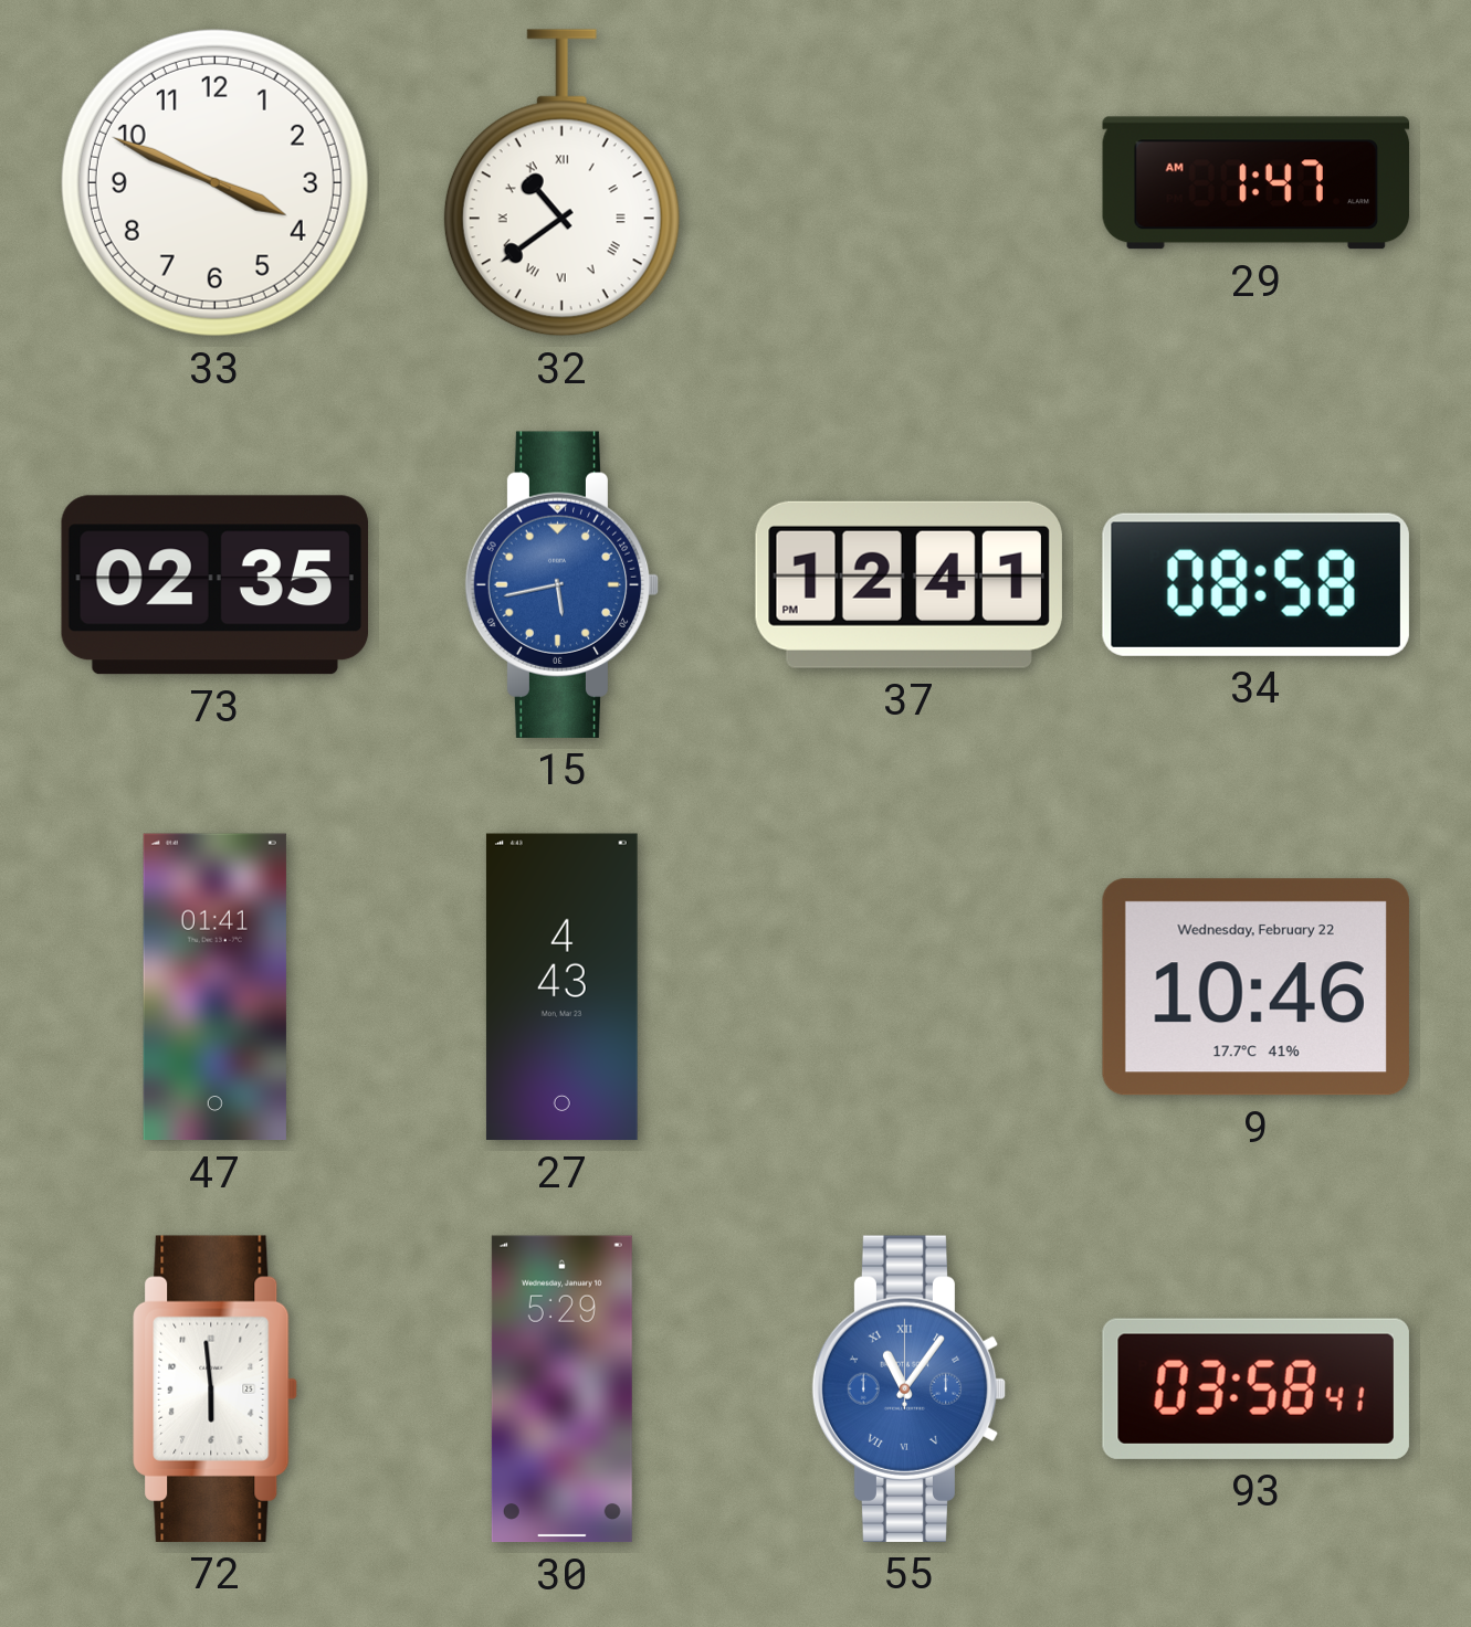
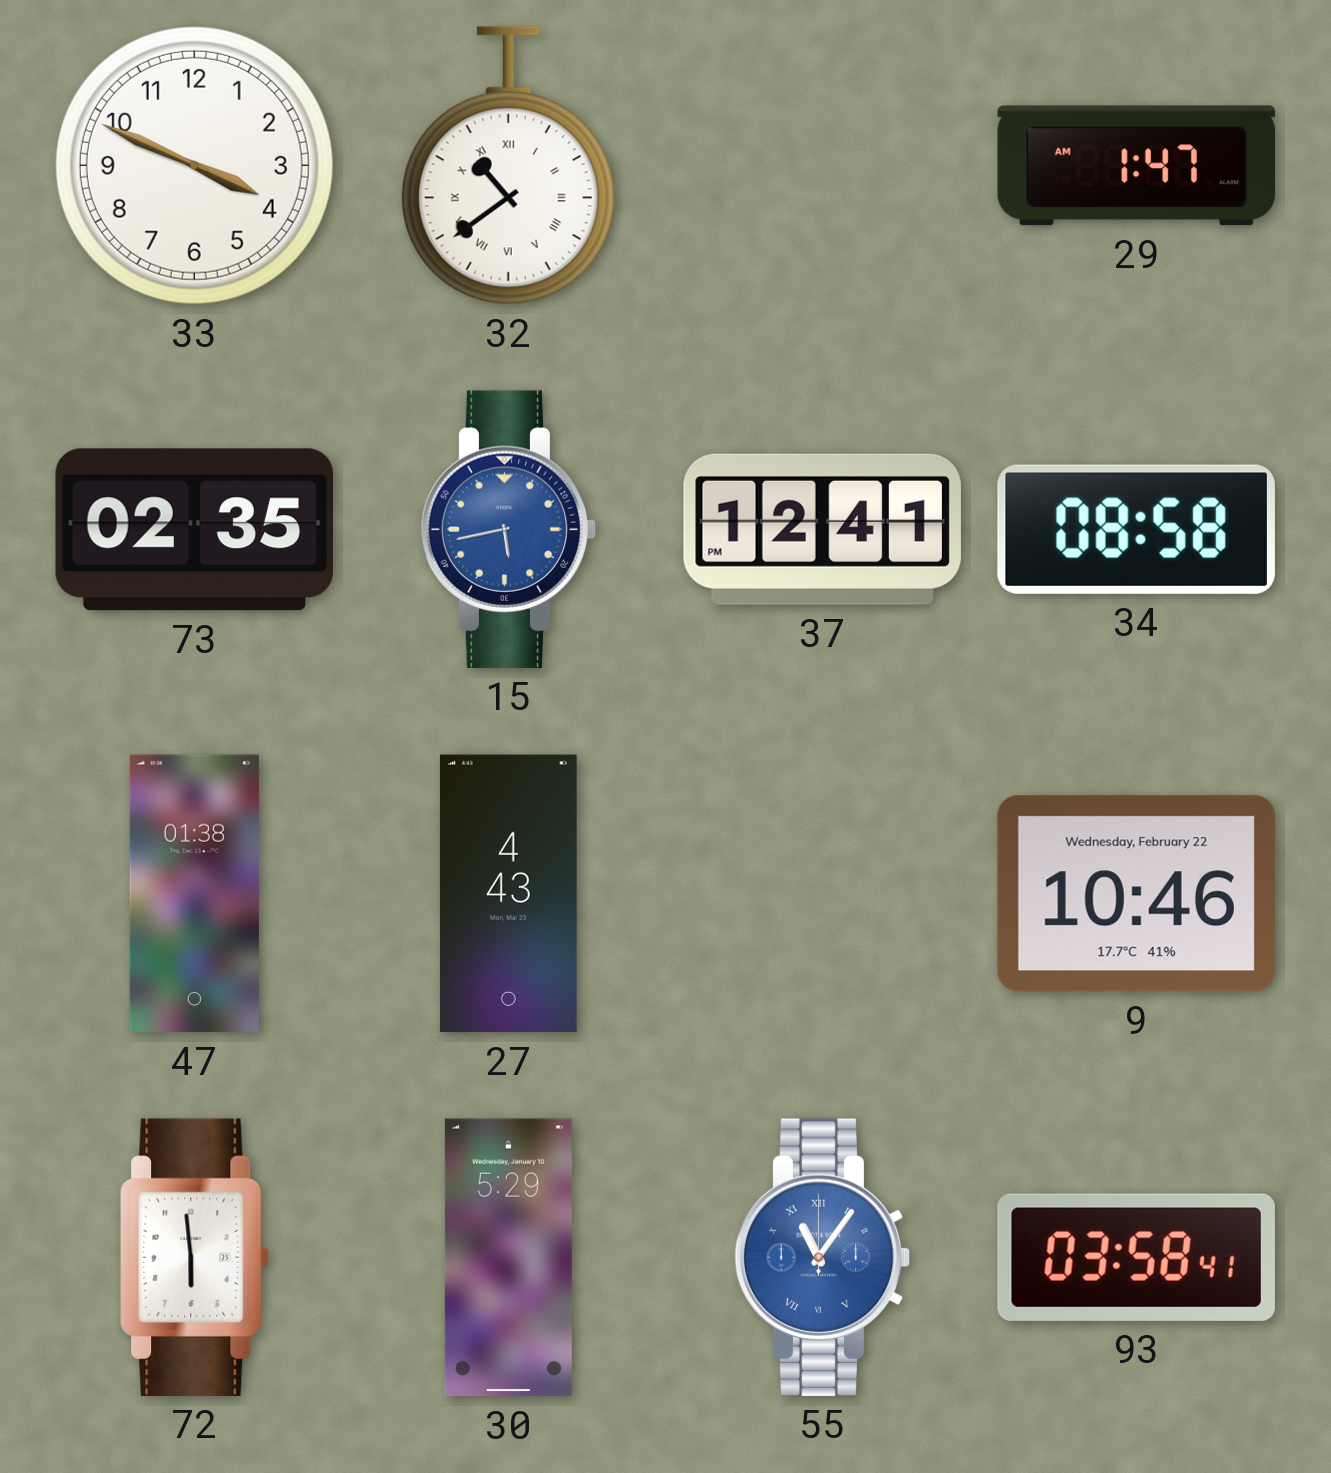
47: 01:41 -> 01:38 (194, 894)
